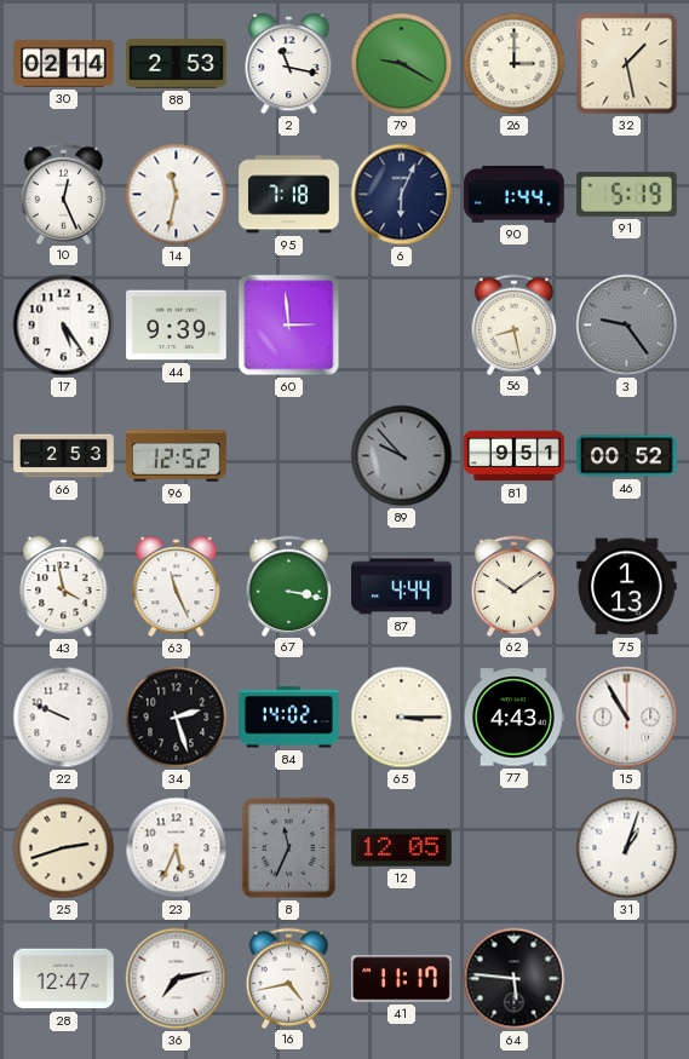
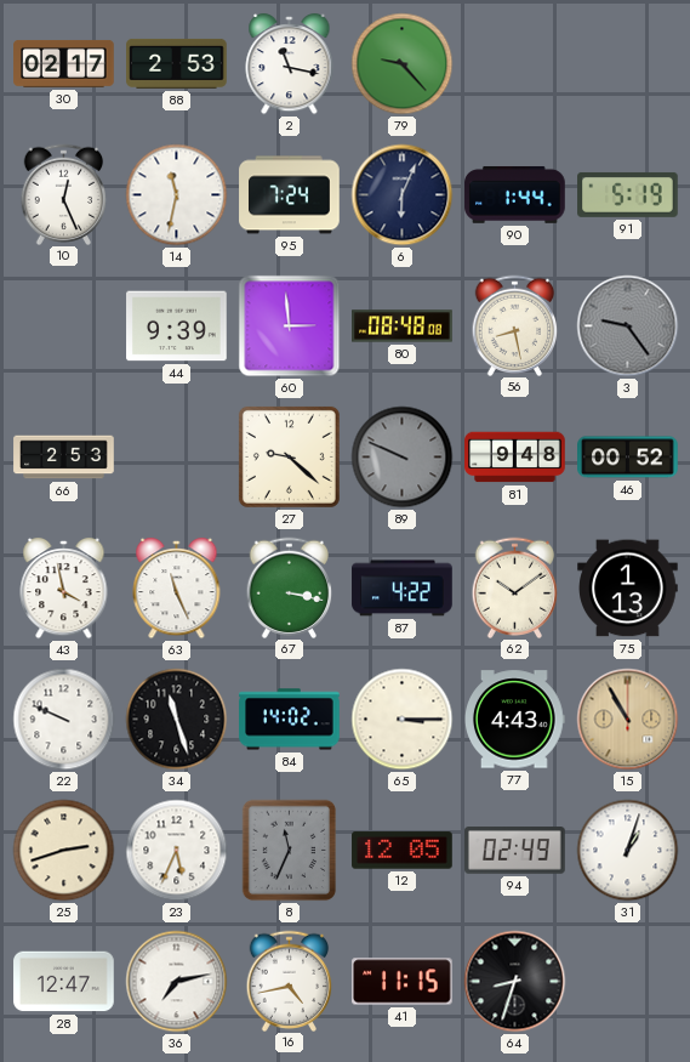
30: 02:14 -> 02:17 (64, 63)
79: 9:20 -> 9:23 (403, 64)
26: 3:00 -> none (515, 64)
32: 1:28 -> none (627, 64)
95: 7:18 -> 7:24 (290, 195)
17: 5:24 -> none (64, 326)
80: none -> 08:48 (403, 326)
96: 12:52 -> none (177, 456)
27: none -> 9:22 (289, 456)
89: 9:53 -> 9:49 (403, 458)
81: 9:51 -> 9:48 (515, 458)
87: 4:44 -> 4:22 (403, 589)
34: 2:27 -> 11:27 (177, 720)
15 dial: white -> champagne (628, 720)
94: none -> 02:49 (515, 851)
41: 11:17 -> 11:15 (403, 982)
64: 5:46 -> 8:33 (515, 982)
